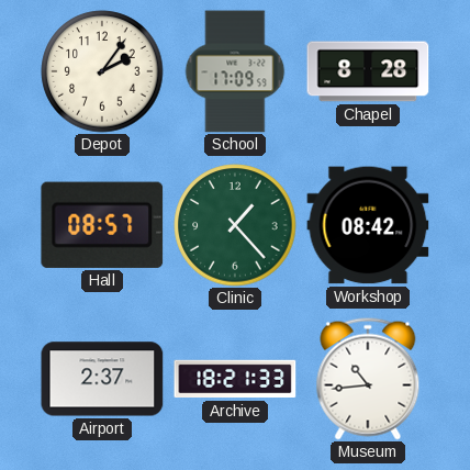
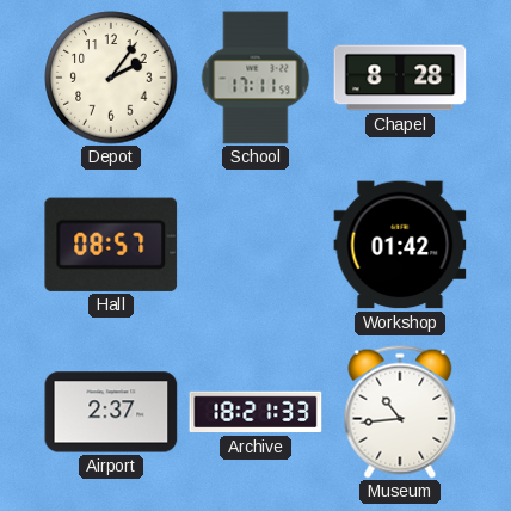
School: 17:09 -> 17:11 (255, 78)
Clinic: 1:23 -> none (235, 225)
Workshop: 08:42 -> 01:42 (400, 245)
